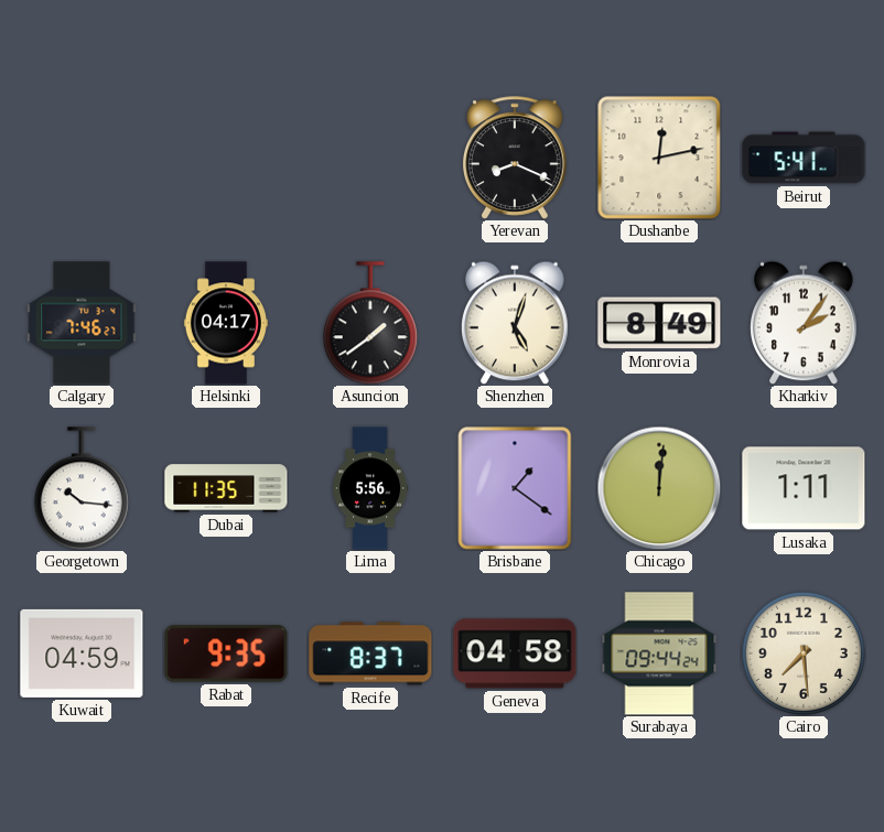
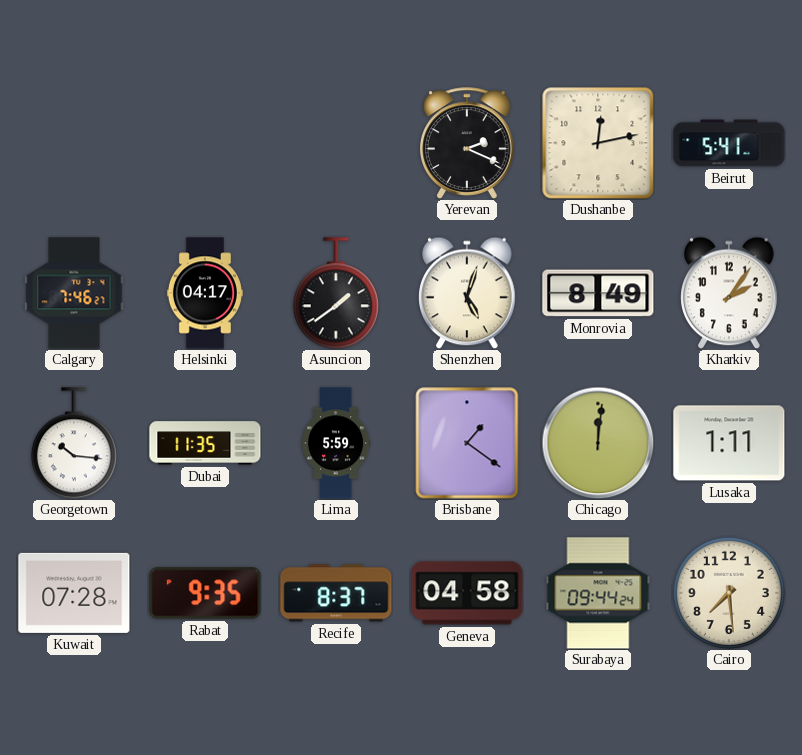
Yerevan: 8:19 -> 2:19 (468, 143)
Lima: 5:56 -> 5:59 (336, 443)
Kuwait: 04:59 -> 07:28 (74, 593)
